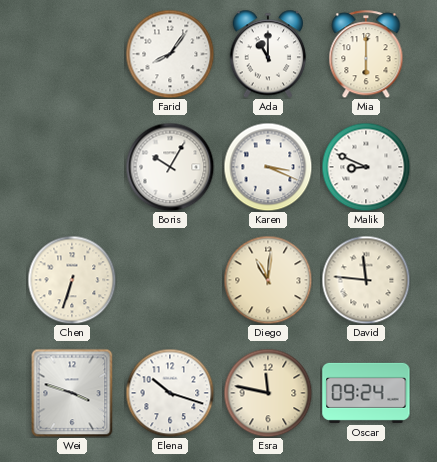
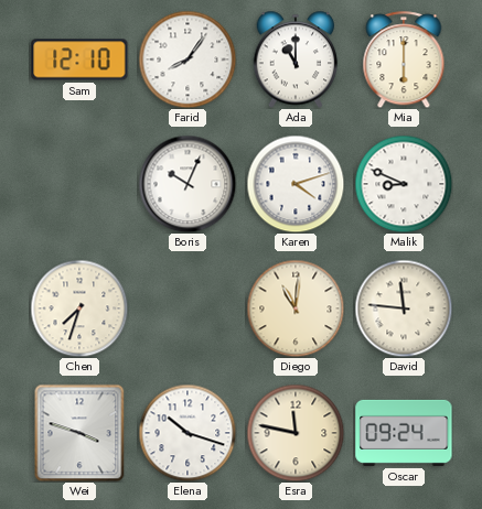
Sam: none -> 12:10 (79, 59)
Boris: 10:05 -> 10:04 (188, 184)
Karen: 3:19 -> 4:12 (296, 184)
Chen: 6:33 -> 7:33 (79, 308)
